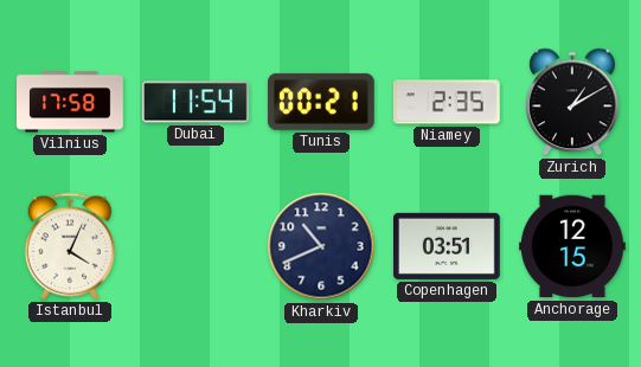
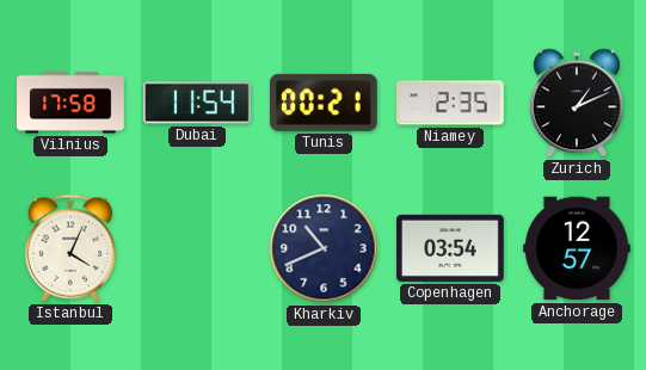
Zurich: 1:10 -> 1:11 (577, 103)
Copenhagen: 03:51 -> 03:54 (451, 248)
Anchorage: 12:15 -> 12:57 (578, 248)
